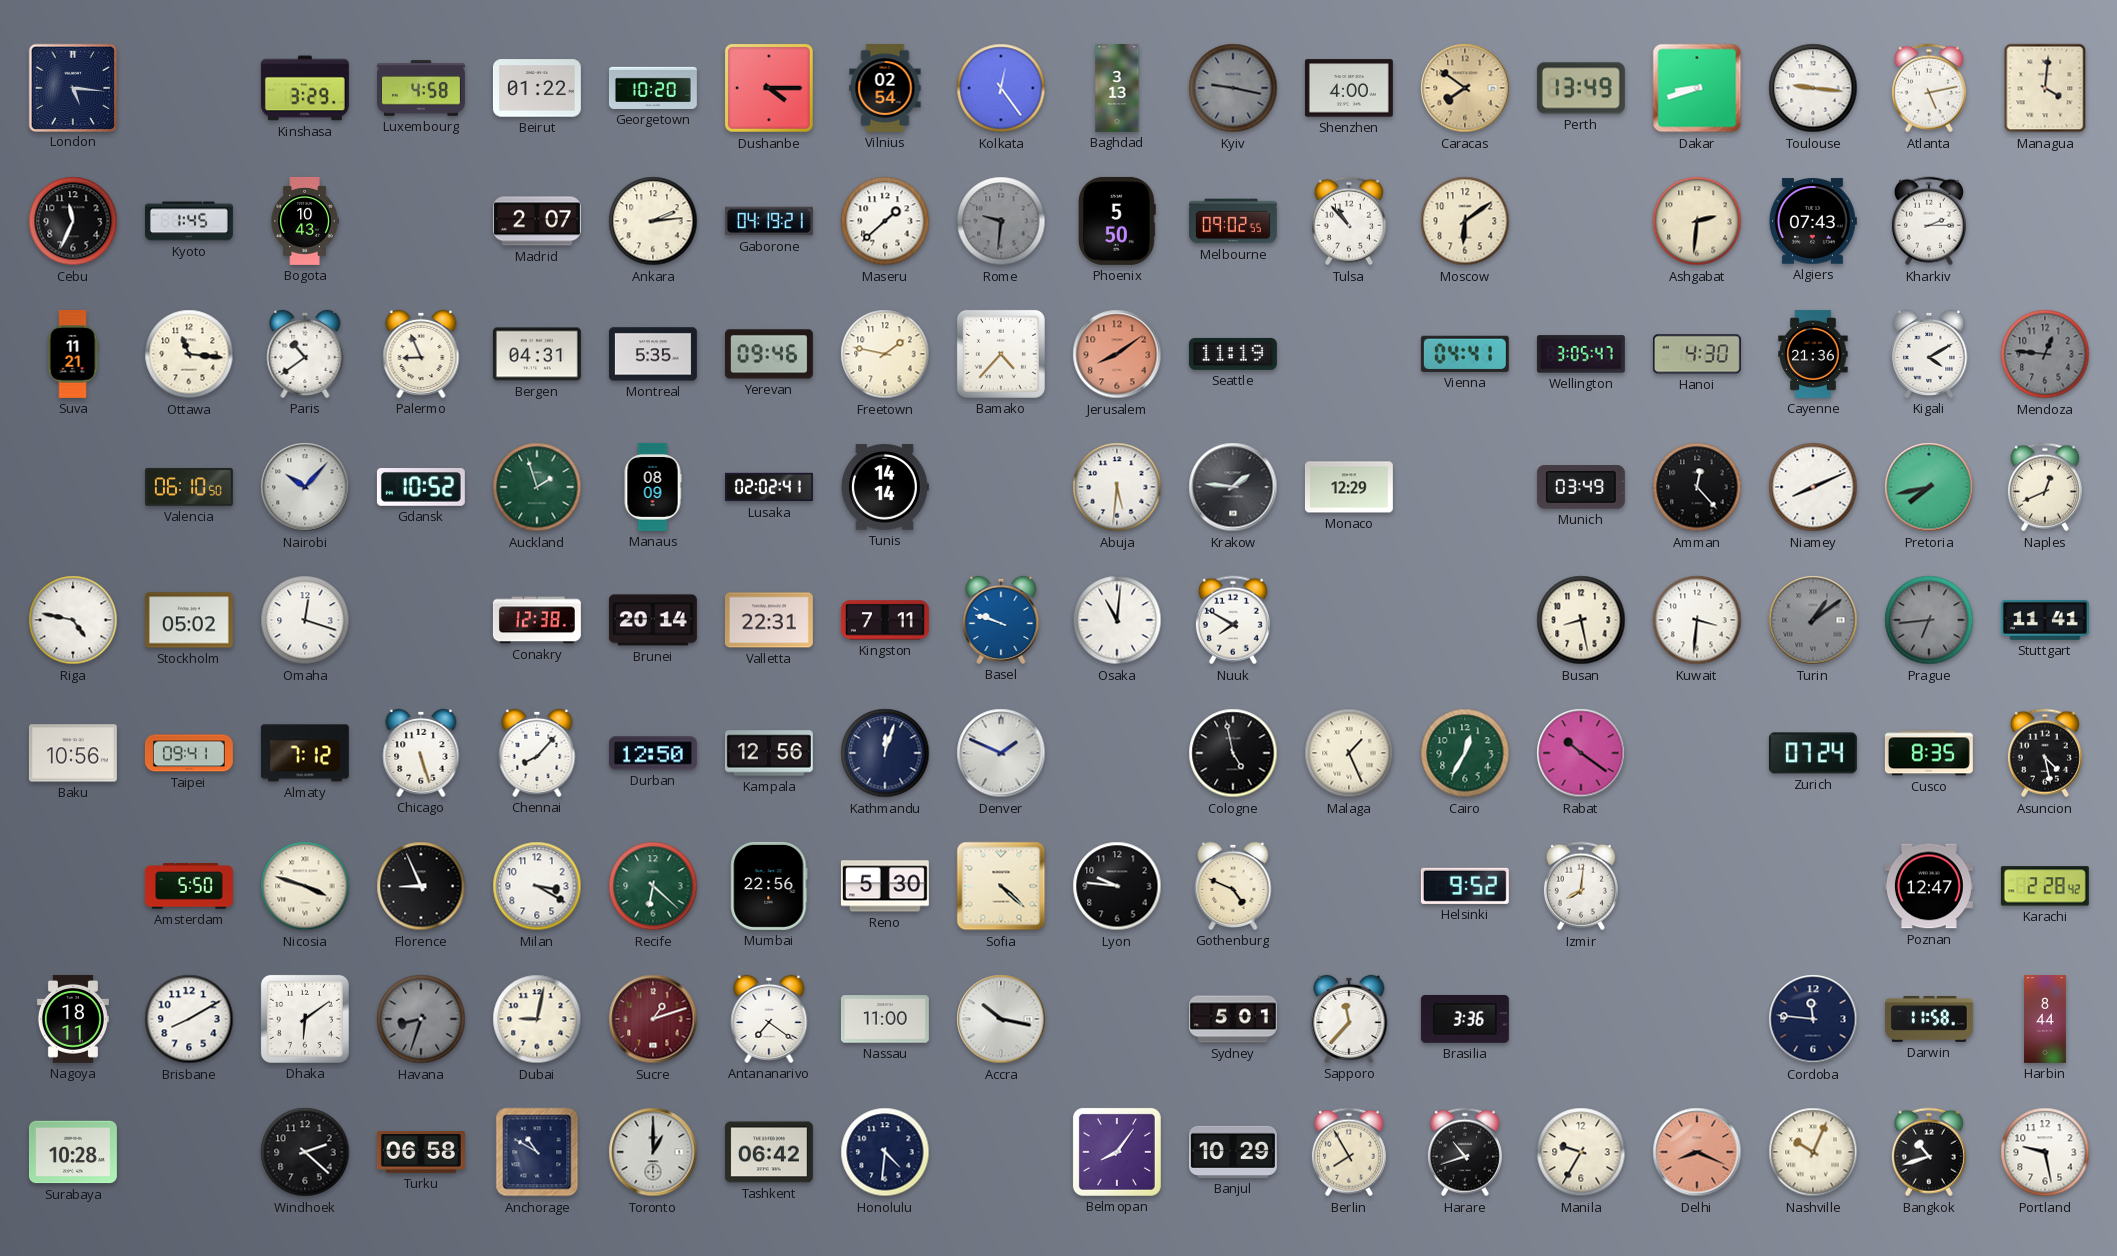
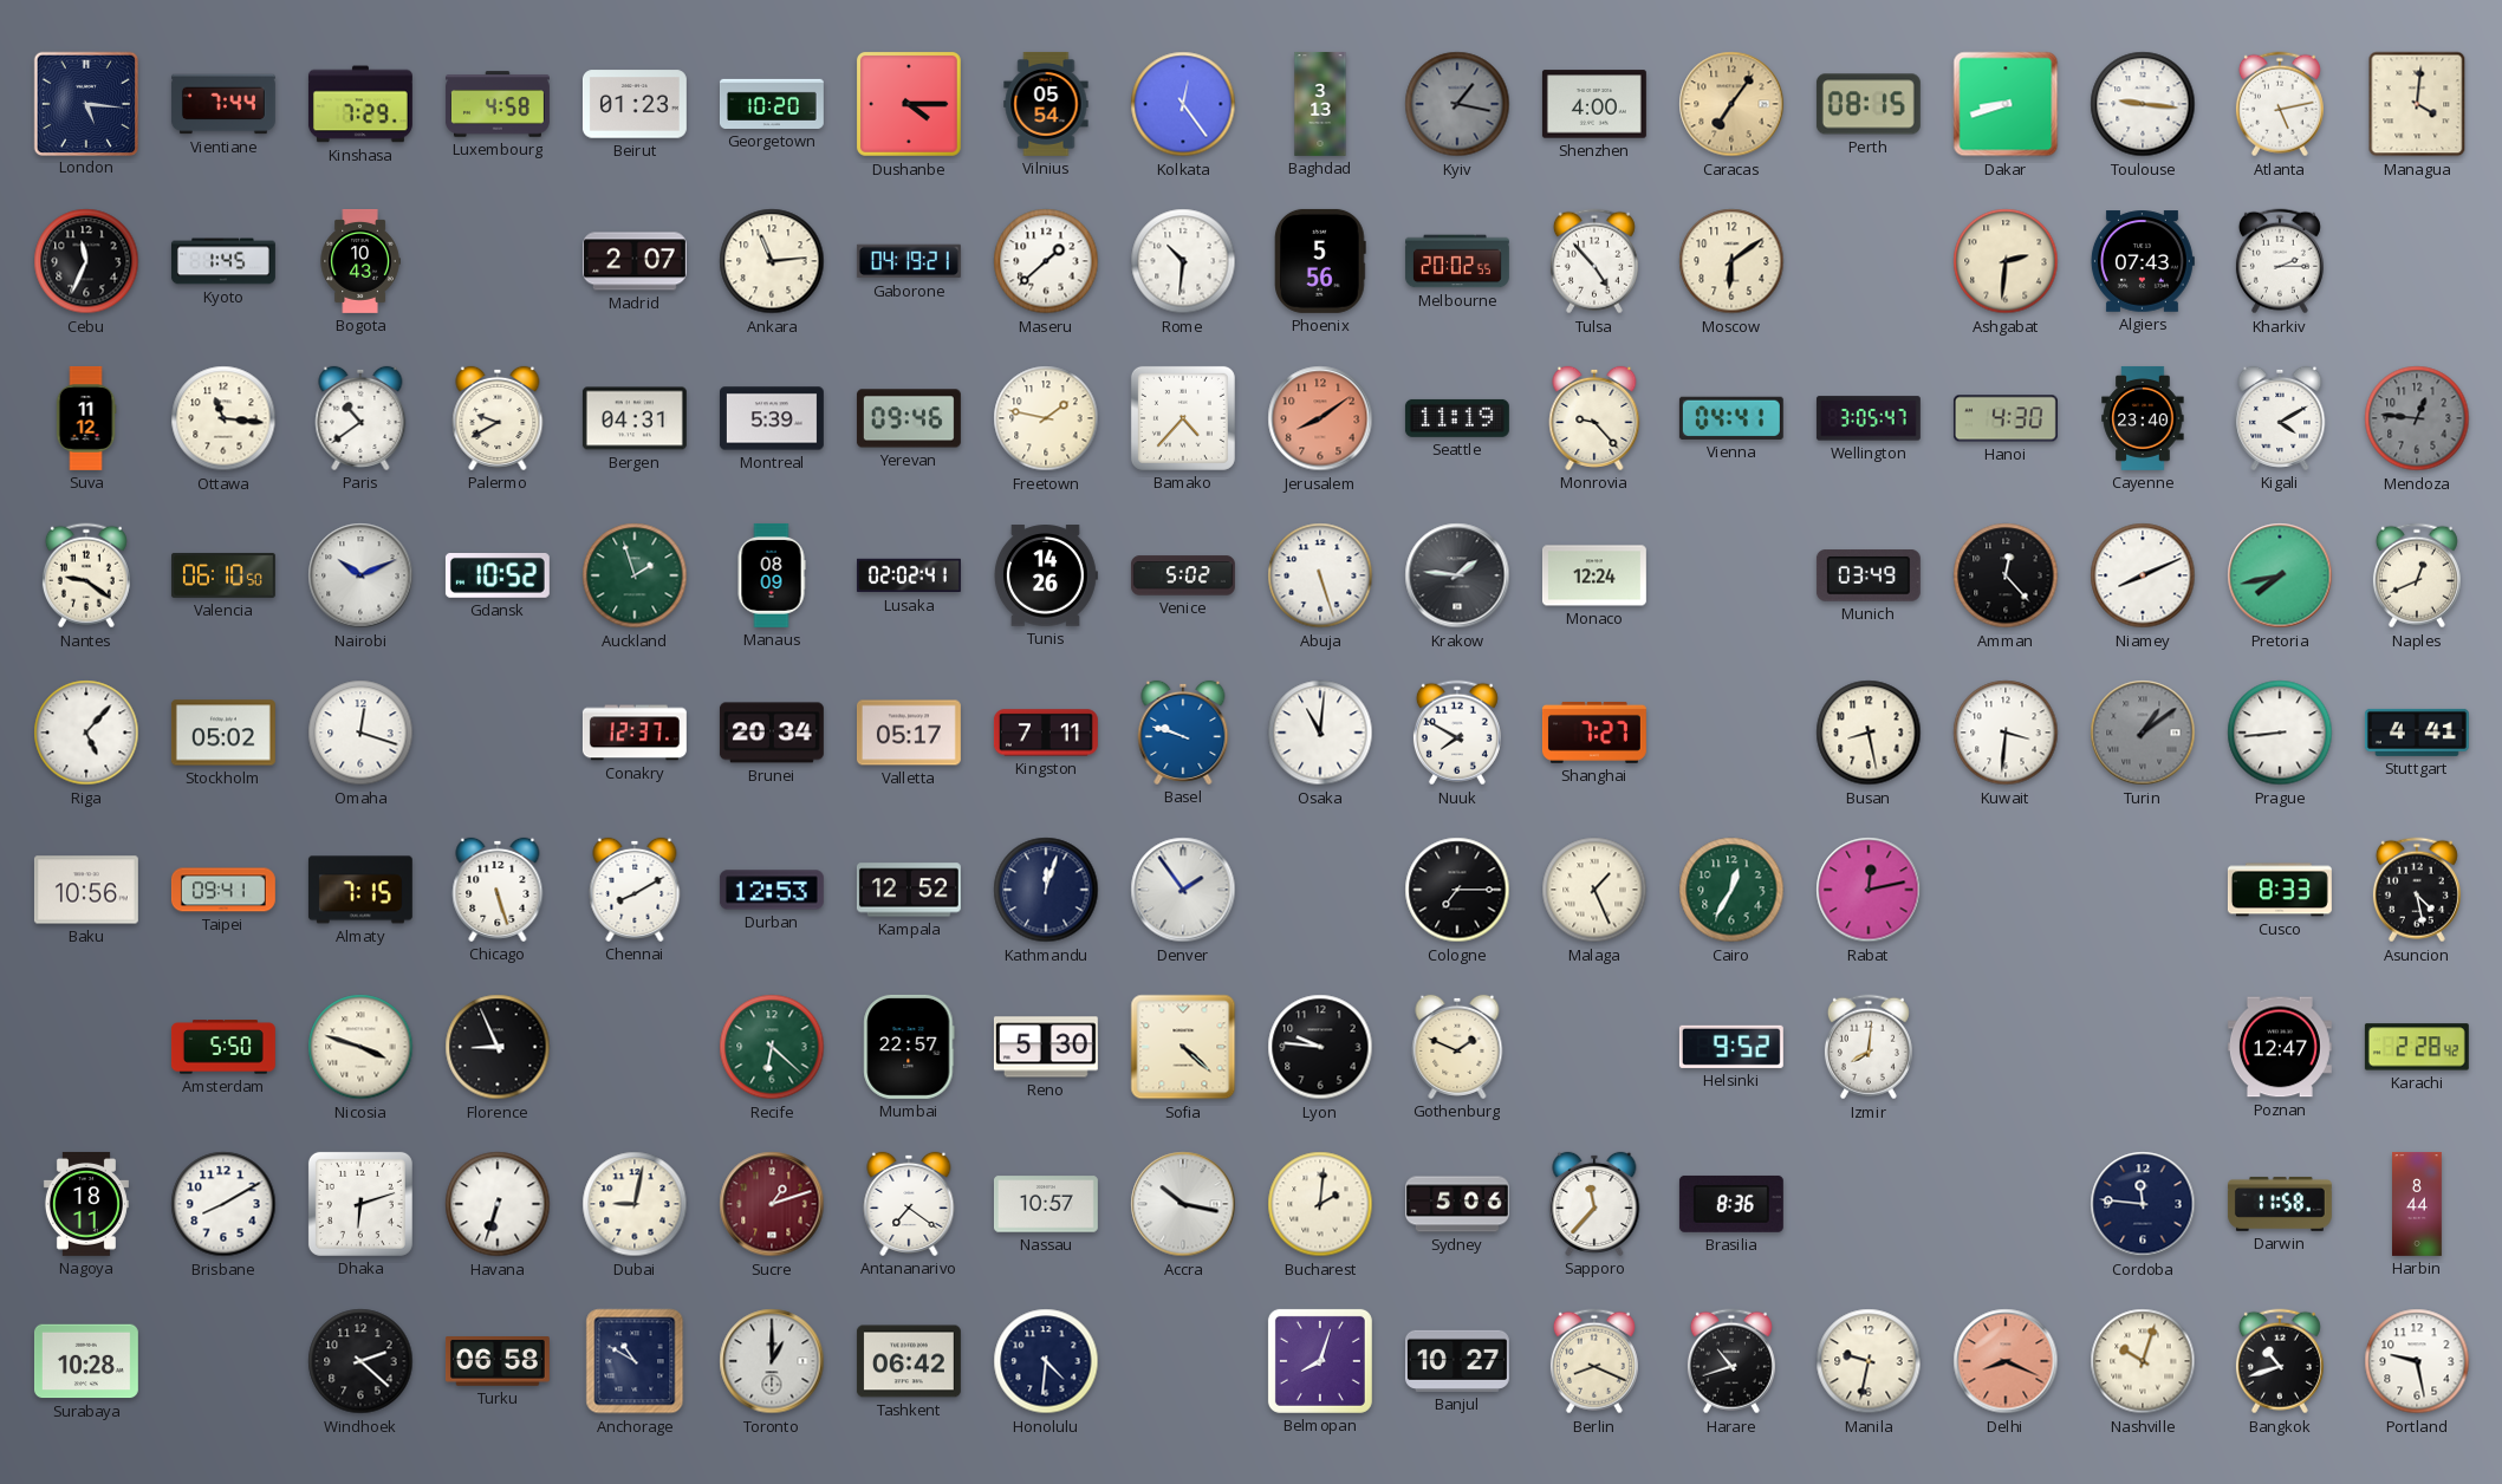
Vientiane: none -> 7:44 (223, 104)
Kinshasa: 3:29 -> 7:29 (360, 104)
Beirut: 01:22 -> 01:23 (635, 104)
Vilnius: 02:54 -> 05:54 (1046, 104)
Kyiv: 9:17 -> 1:17 (1457, 104)
Caracas: 7:51 -> 7:06 (1731, 104)
Perth: 13:49 -> 08:15 (1869, 104)
Ankara: 2:14 -> 11:14 (772, 261)
Rome: 9:31 -> 10:31 (1183, 261)
Rome dial: grey -> white (1183, 261)
Phoenix: 5:50 -> 5:56 (1320, 261)
Melbourne: 09:02 -> 20:02 (1457, 261)
Tulsa: 10:53 -> 4:53 (1594, 261)
Suva: 11:21 -> 11:12 (86, 418)
Palermo: 8:56 -> 9:40 (498, 418)
Montreal: 5:35 -> 5:39 (772, 418)
Monrovia: none -> 9:23 (1594, 418)
Cayenne: 21:36 -> 23:40 (2143, 418)
Nantes: none -> 9:21 (86, 575)
Nairobi: 10:07 -> 10:11 (360, 575)
Tunis: 14:14 -> 14:26 (1045, 575)
Venice: none -> 5:02 (1183, 575)
Abuja: 5:31 -> 5:27 (1320, 575)
Monaco: 12:29 -> 12:24 (1594, 575)
Riga: 4:47 -> 5:07 (86, 733)
Conakry: 12:38 -> 12:37 (635, 733)
Brunei: 20:14 -> 20:34 (772, 733)
Valletta: 22:31 -> 05:17 (909, 733)
Shanghai: none -> 7:27 (1594, 733)
Prague: 6:44 -> 8:44 (2280, 733)
Prague dial: grey -> white (2280, 733)
Stuttgart: 11:41 -> 4:41 (2417, 733)
Almaty: 7:12 -> 7:15 (360, 890)
Chennai: 8:07 -> 8:10 (635, 890)
Durban: 12:50 -> 12:53 (772, 890)
Kampala: 12:56 -> 12:52 (909, 890)
Denver: 1:49 -> 1:54 (1183, 890)
Cologne: 4:58 -> 7:15 (1457, 890)
Rabat: 10:21 -> 12:13 (1869, 890)
Zurich: 07:24 -> none (1813, 753)
Cusco: 8:35 -> 8:33 (2280, 890)
Milan: 3:20 -> none (537, 886)
Mumbai: 22:56 -> 22:57 (909, 1047)
Gothenburg: 4:49 -> 1:49 (1457, 1047)
Dhaka: 6:09 -> 6:12 (360, 1204)
Havana: 8:33 -> 6:33 (498, 1204)
Havana dial: grey -> white (498, 1204)
Nassau: 11:00 -> 10:57 (1046, 1204)
Bucharest: none -> 2:01 (1320, 1204)
Sydney: 5:01 -> 5:06 (1458, 1204)
Brasilia: 3:36 -> 8:36 (1731, 1204)
Belmopan: 8:06 -> 8:03 (1320, 1361)
Banjul: 10:29 -> 10:27 (1457, 1361)
Berlin: 7:55 -> 8:19 (1594, 1361)
Manila: 9:35 -> 9:32 (1869, 1361)
Nashville: 10:04 -> 10:03 (2143, 1361)
